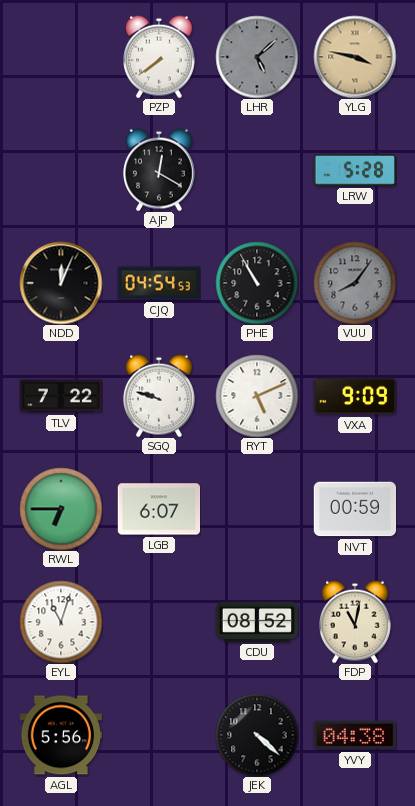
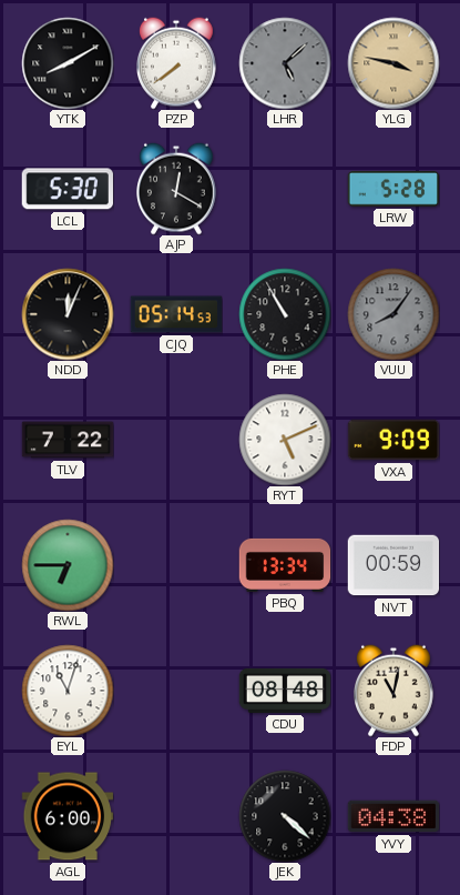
YTK: none -> 8:10 (68, 63)
LCL: none -> 5:30 (68, 189)
CJQ: 04:54 -> 05:14 (176, 314)
SGQ: 9:48 -> none (160, 396)
LGB: 6:07 -> none (159, 509)
PBQ: none -> 13:34 (285, 565)
CDU: 08:52 -> 08:48 (285, 691)
AGL: 5:56 -> 6:00 (68, 816)
